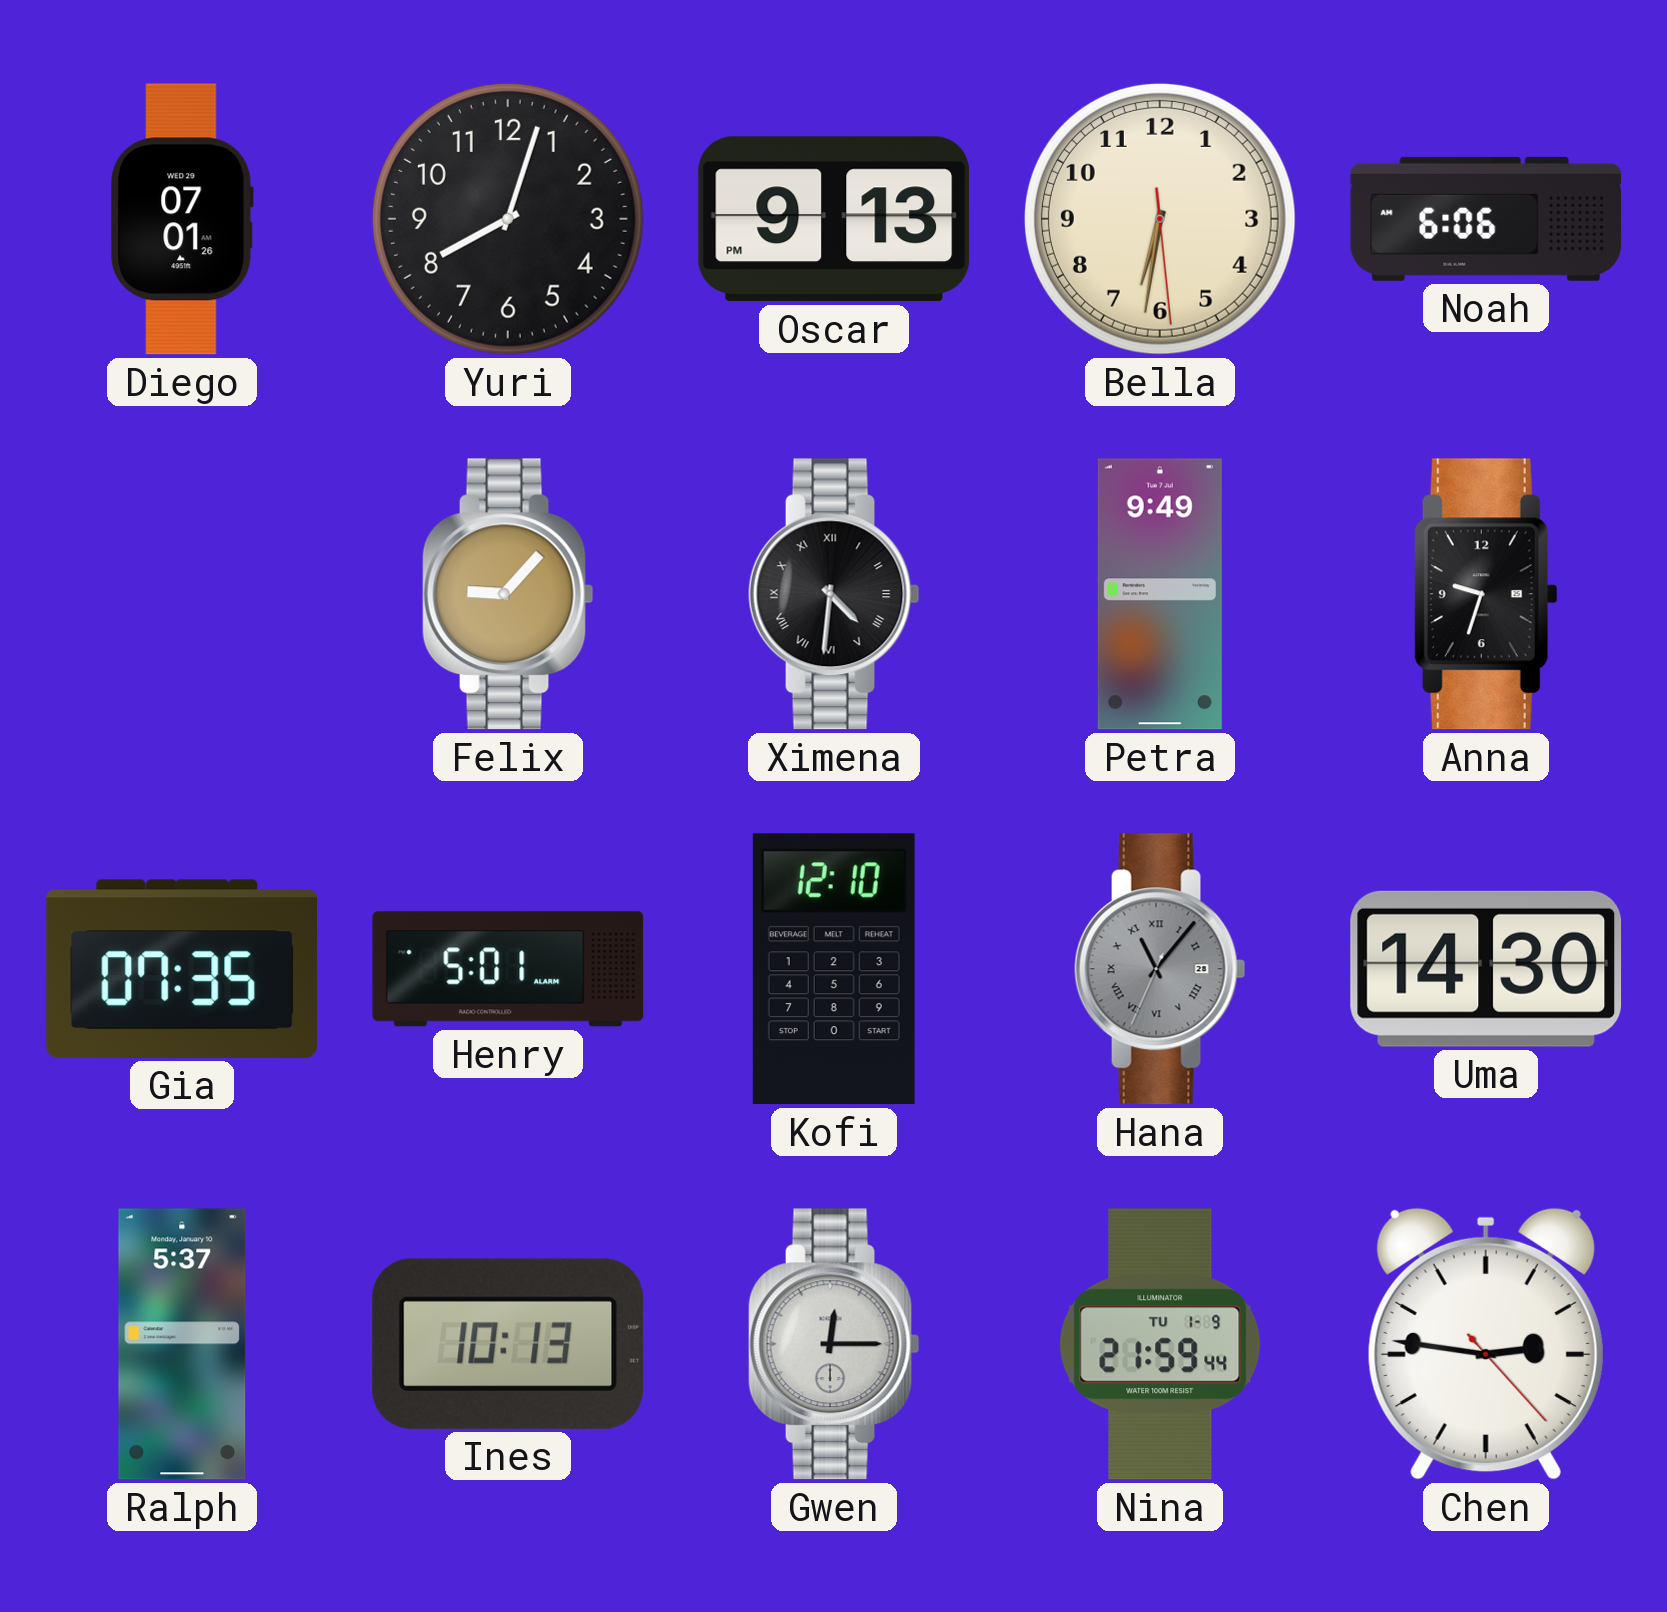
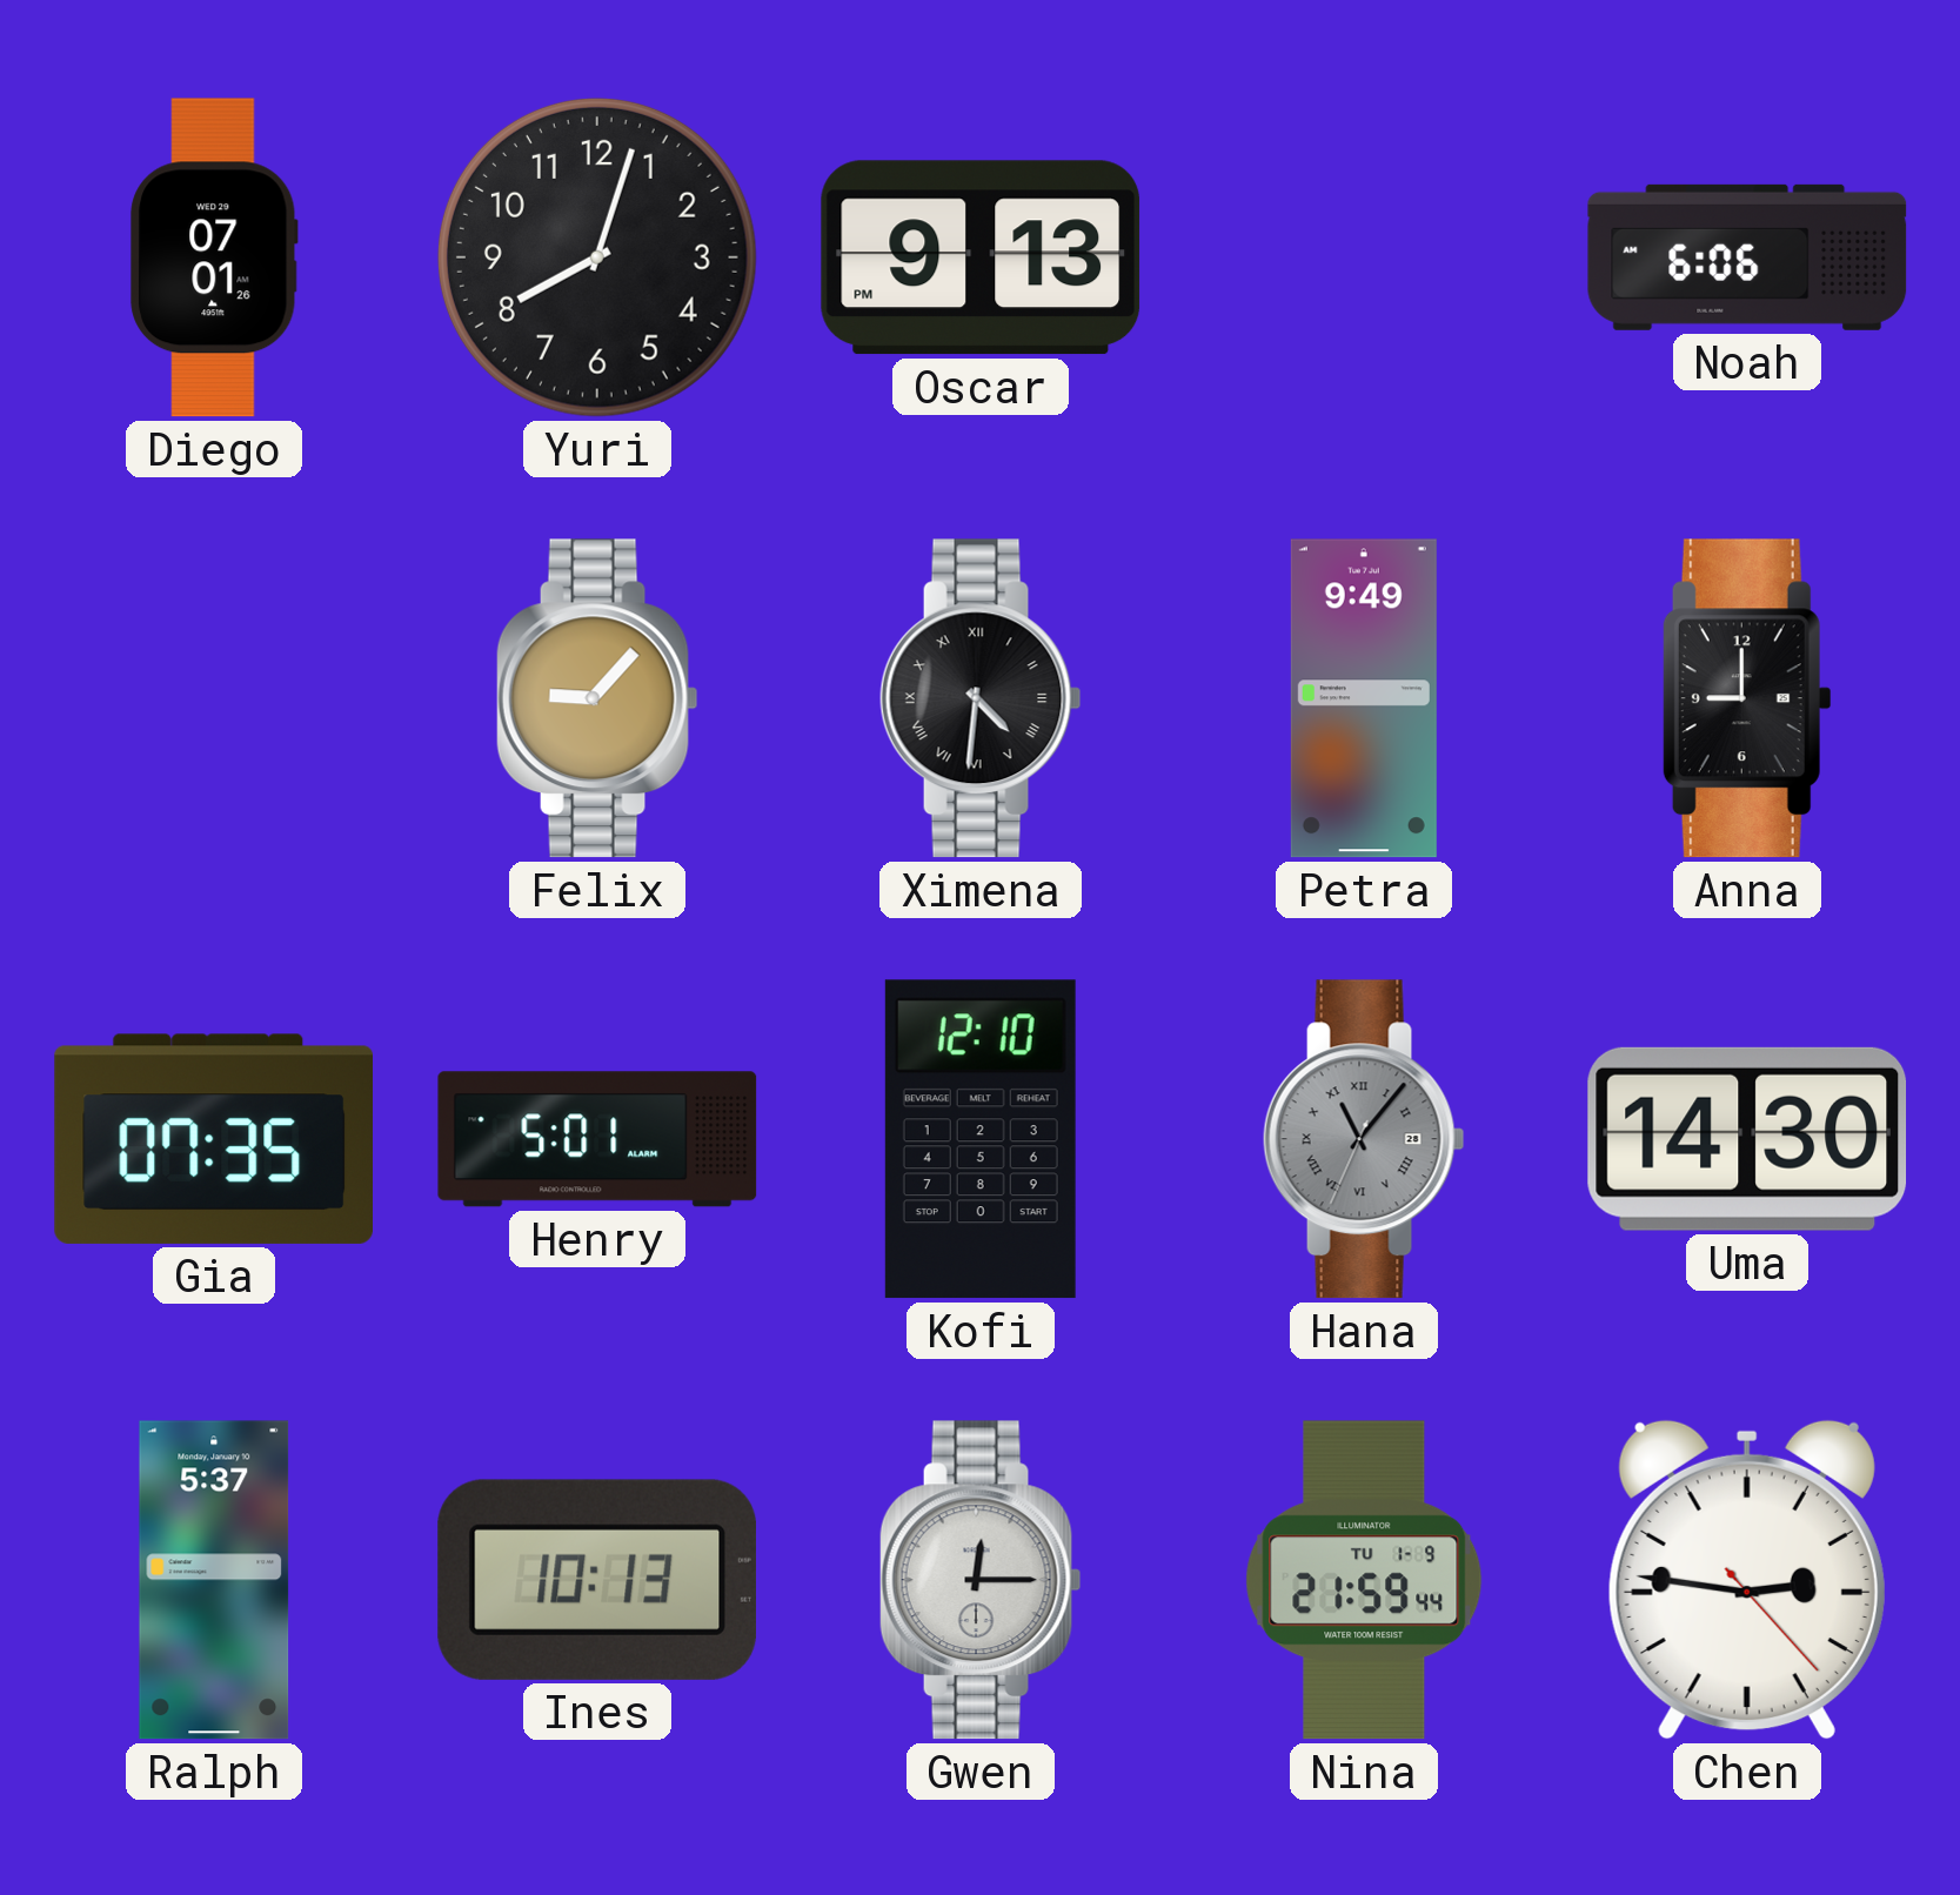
Bella: 6:31 -> none (1160, 219)
Anna: 9:33 -> 9:00 (1747, 698)
